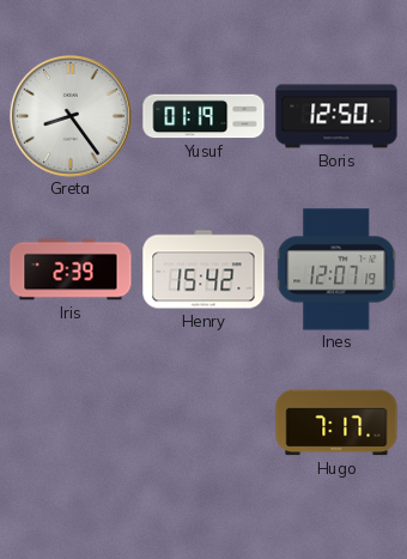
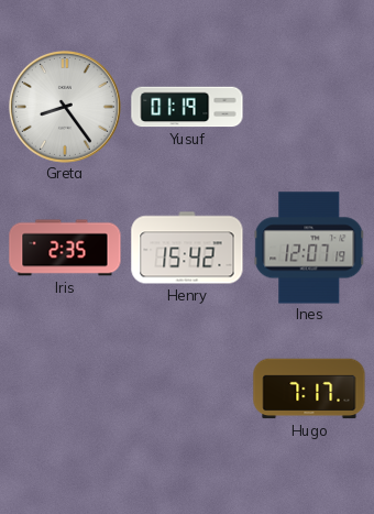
Boris: 12:50 -> none (336, 116)
Iris: 2:39 -> 2:35 (65, 248)
